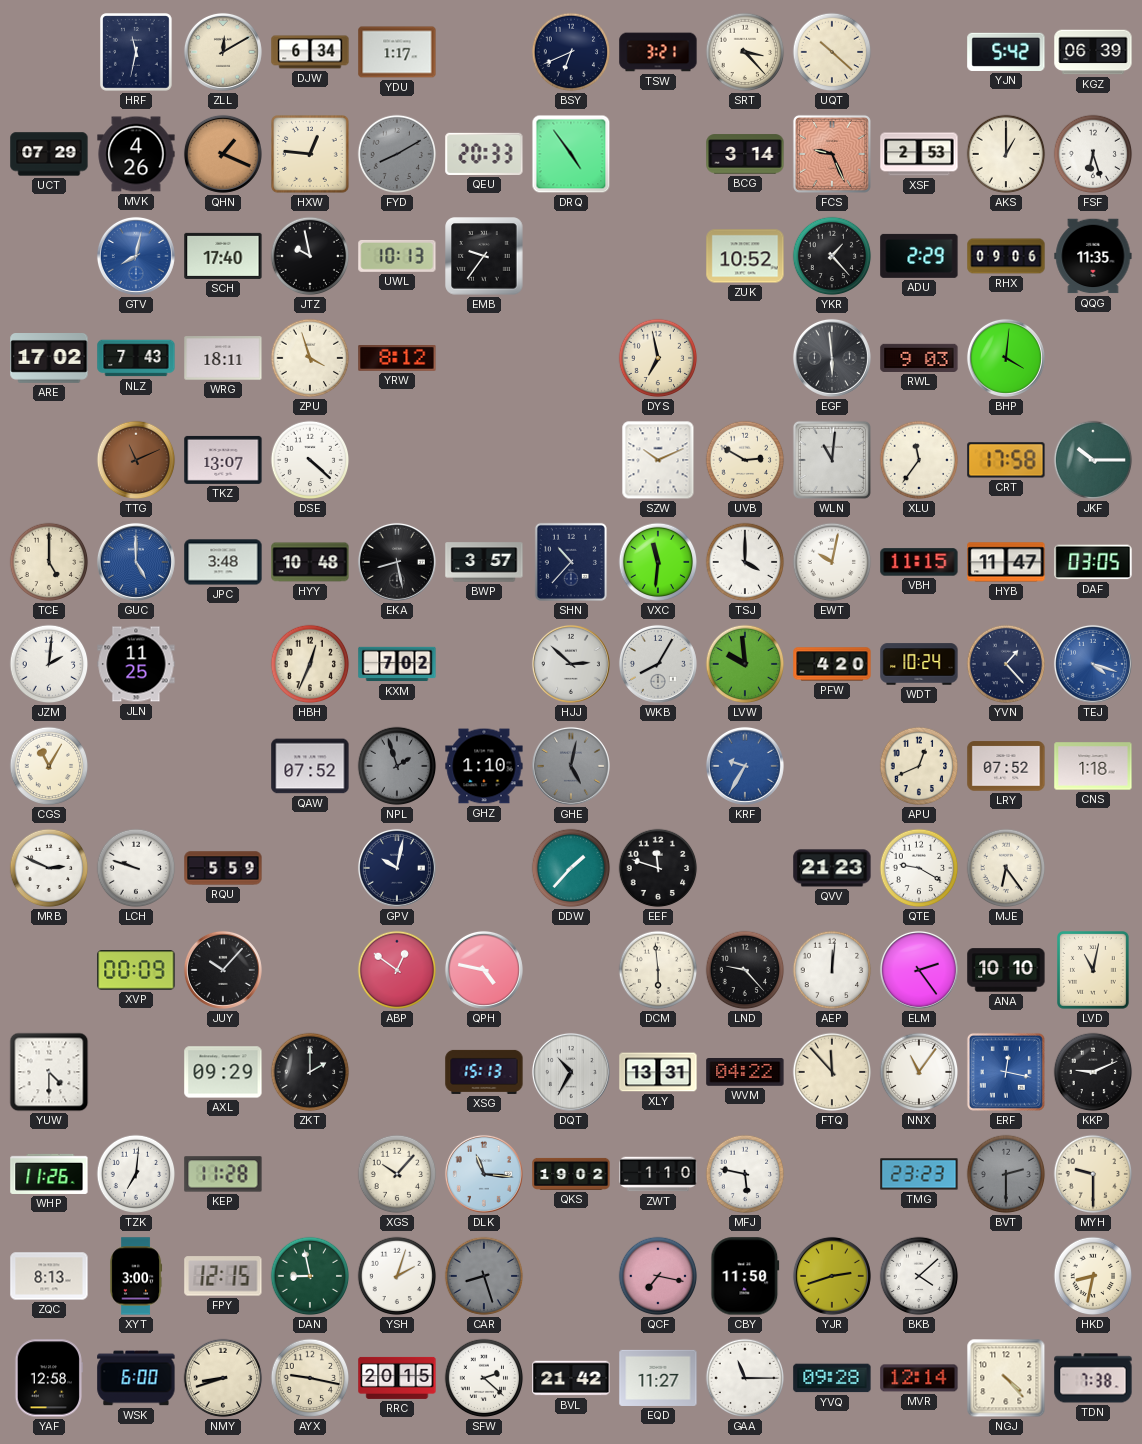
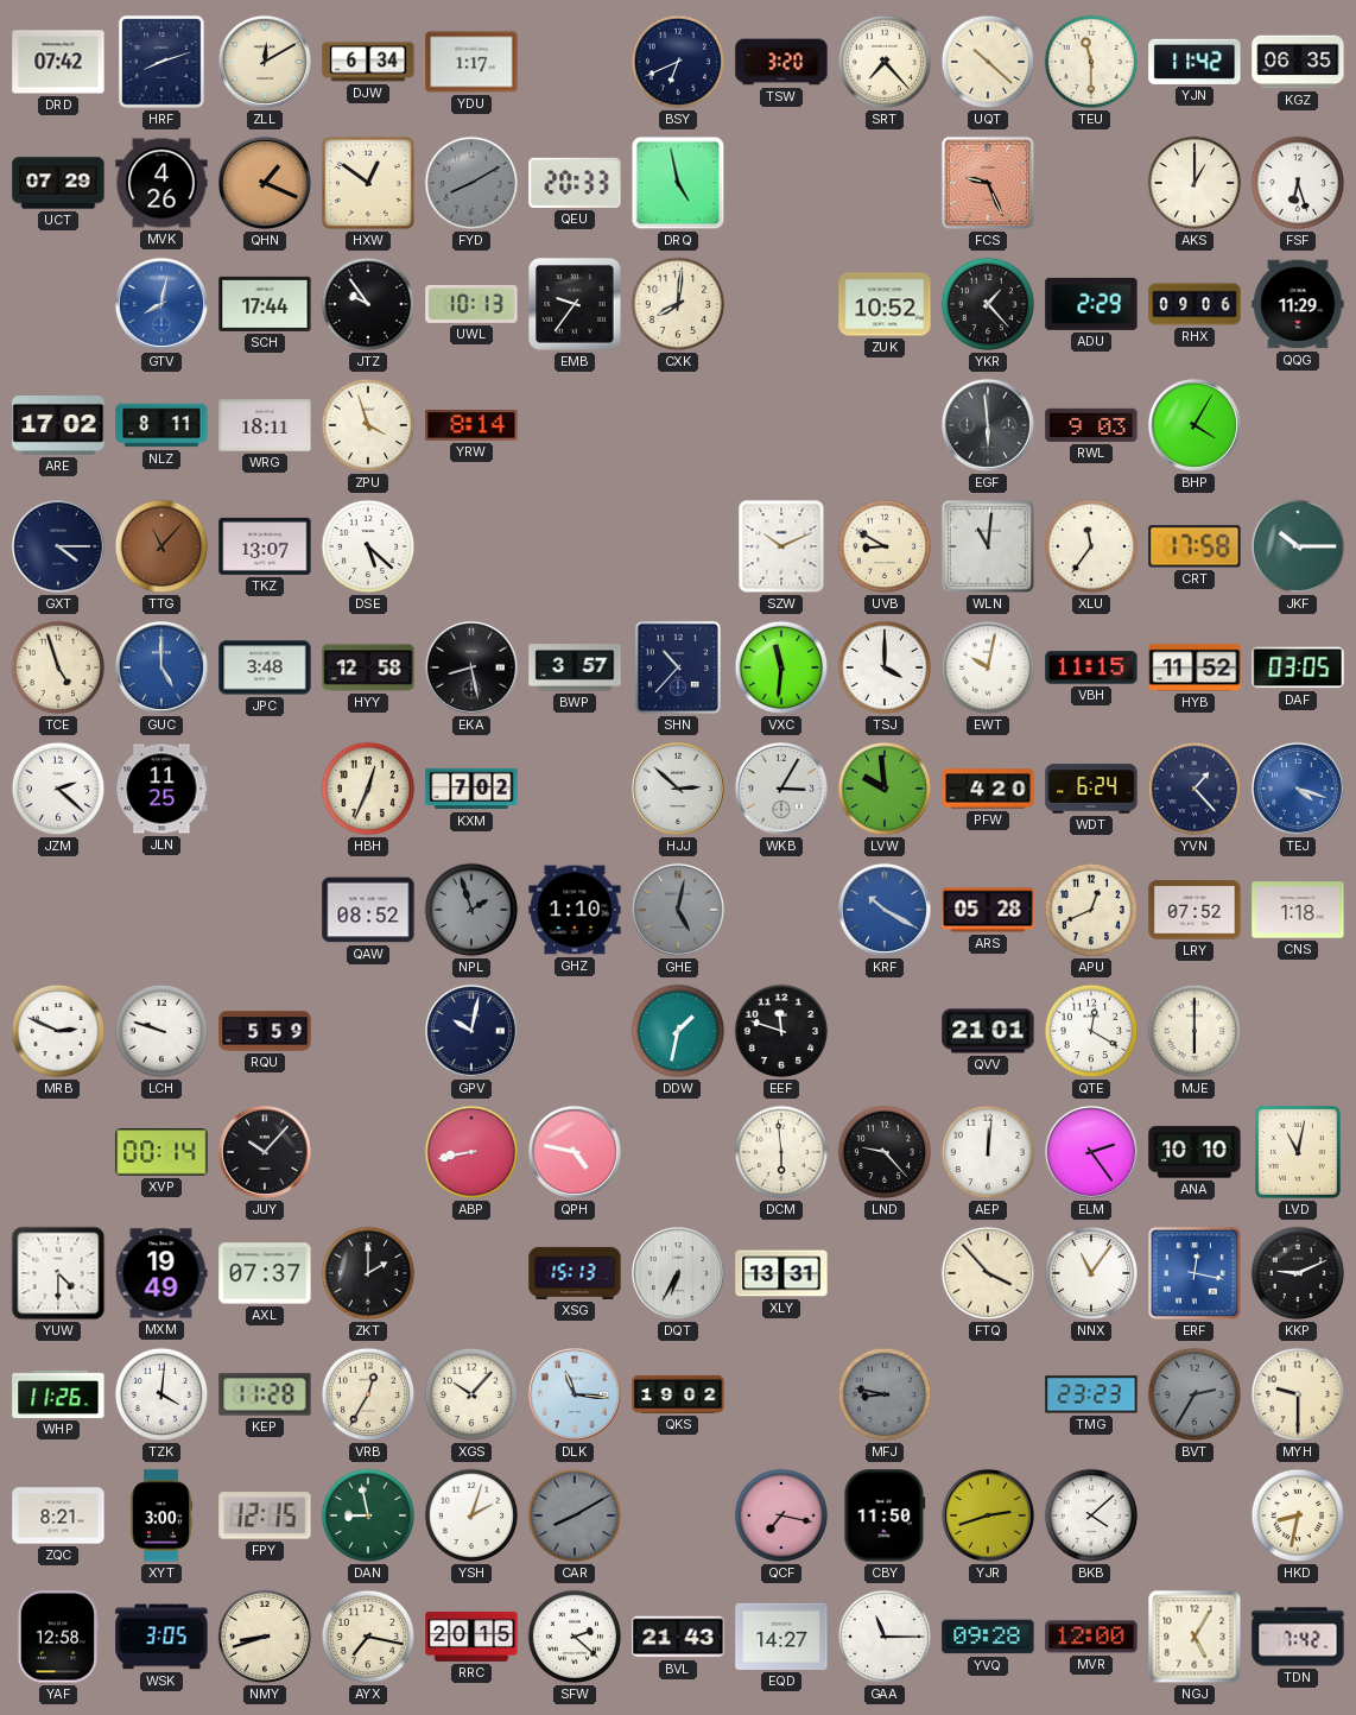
DRD: none -> 07:42 (58, 62)
HRF: 11:32 -> 8:12 (163, 62)
TSW: 3:21 -> 3:20 (781, 62)
SRT: 3:23 -> 7:23 (885, 62)
TEU: none -> 11:30 (1091, 62)
YJN: 5:42 -> 11:42 (1195, 62)
KGZ: 06:39 -> 06:35 (1298, 62)
HXW: 12:46 -> 12:51 (369, 184)
DRQ: 4:54 -> 4:58 (678, 183)
BCG: 3:14 -> none (745, 154)
XSF: 2:53 -> none (919, 154)
SCH: 17:40 -> 17:44 (265, 304)
JTZ: 9:58 -> 9:54 (368, 304)
CXK: none -> 8:01 (678, 304)
QQG: 11:35 -> 11:29 (1298, 304)
NLZ: 7:43 -> 8:11 (161, 425)
YRW: 8:12 -> 8:14 (471, 426)
DYS: 6:58 -> none (658, 358)
BHP: 4:01 -> 4:05 (1195, 425)
GXT: none -> 4:15 (58, 546)
TTG: 11:11 -> 11:07 (161, 546)
DSE: 4:22 -> 5:22 (368, 546)
UVB: 2:50 -> 8:50 (885, 546)
TCE: 5:00 -> 4:57 (58, 667)
HYY: 10:48 -> 12:58 (368, 667)
HYB: 11:47 -> 11:52 (1195, 667)
JZM: 2:01 -> 2:22 (58, 789)
WKB: 8:05 -> 3:05 (781, 789)
WDT: 10:24 -> 6:24 (1091, 789)
CGS: 11:05 -> none (49, 766)
QAW: 07:52 -> 08:52 (368, 910)
KRF: 9:35 -> 10:20 (885, 910)
ARS: none -> 05:28 (988, 910)
DDW: 1:37 -> 1:32 (678, 1031)
QVV: 21:23 -> 21:01 (988, 1031)
QTE: 9:20 -> 12:20 (1091, 1031)
MJE: 6:24 -> 6:00 (1195, 1031)
XVP: 00:09 -> 00:14 (161, 1152)
ABP: 12:51 -> 8:43 (471, 1152)
MXM: none -> 19:49 (161, 1273)
AXL: 09:29 -> 07:37 (265, 1273)
DQT: 10:35 -> 6:35 (678, 1273)
WVM: 04:22 -> none (745, 1073)
FTQ: 11:53 -> 3:53 (988, 1273)
TZK: 7:01 -> 4:01 (161, 1394)
VRB: none -> 12:35 (368, 1394)
ZWT: 1:10 -> none (658, 1174)
MFJ: 5:47 -> 8:47 (885, 1394)
MFJ dial: white -> grey (885, 1394)
BVT: 2:30 -> 2:35 (1195, 1394)
ZQC: 8:13 -> 8:21 (58, 1515)
CAR: 8:27 -> 8:10 (575, 1515)
WSK: 6:00 -> 3:05 (161, 1637)
AYX: 9:17 -> 7:17 (368, 1637)
BVL: 21:42 -> 21:43 (678, 1637)
EQD: 11:27 -> 14:27 (781, 1637)
MVR: 12:14 -> 12:00 (1091, 1637)
NGJ: 4:23 -> 5:05 (1195, 1637)
TDN: 7:38 -> 7:42 (1298, 1637)
